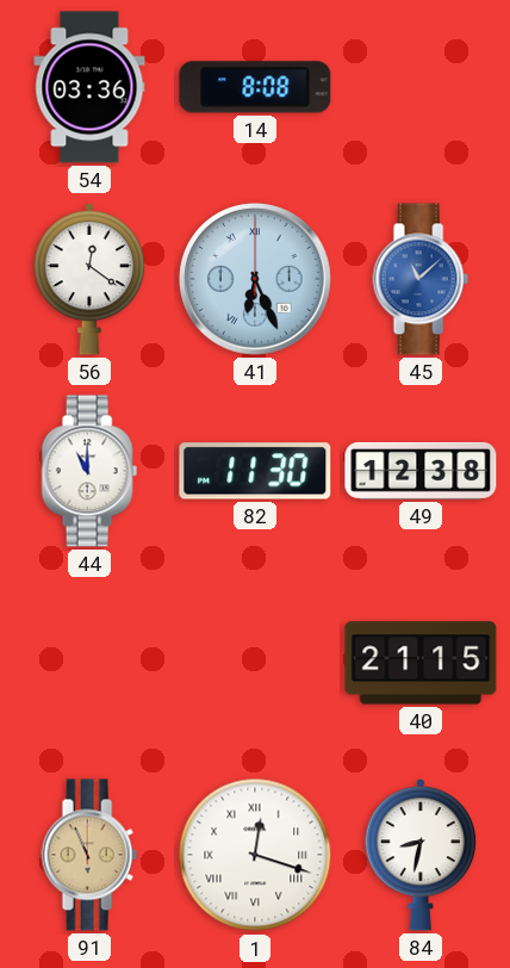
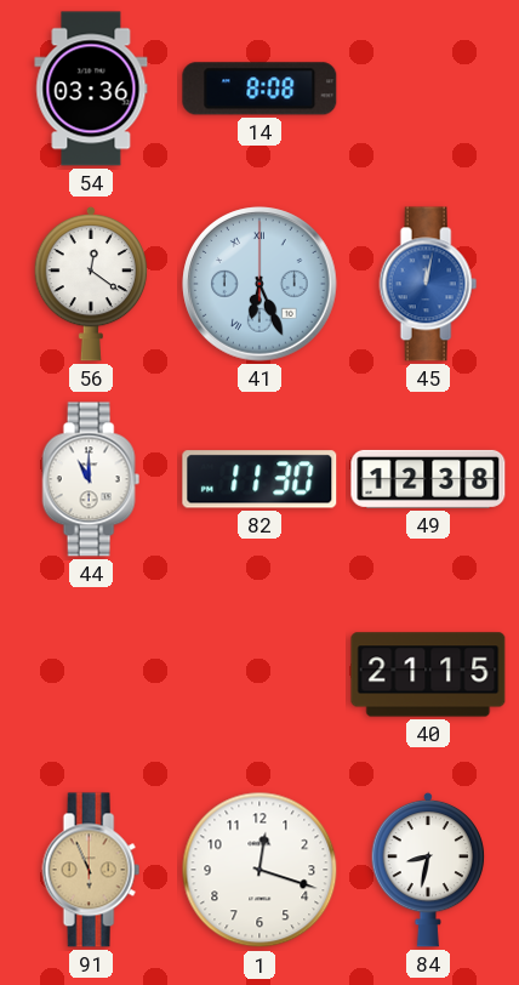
45: 11:08 -> 12:02 (428, 284)
1 numerals: Roman -> Arabic (259, 870)
